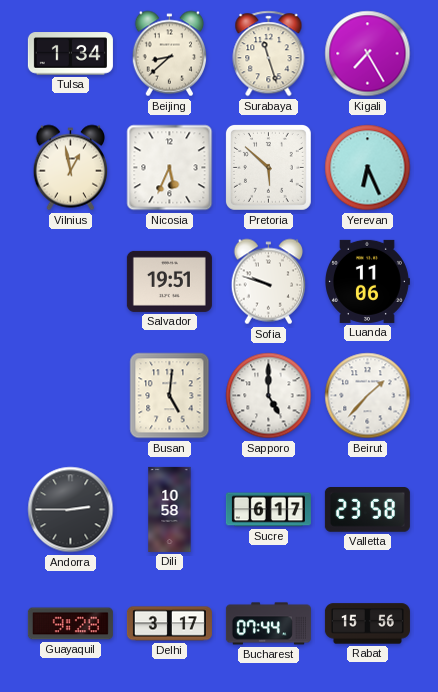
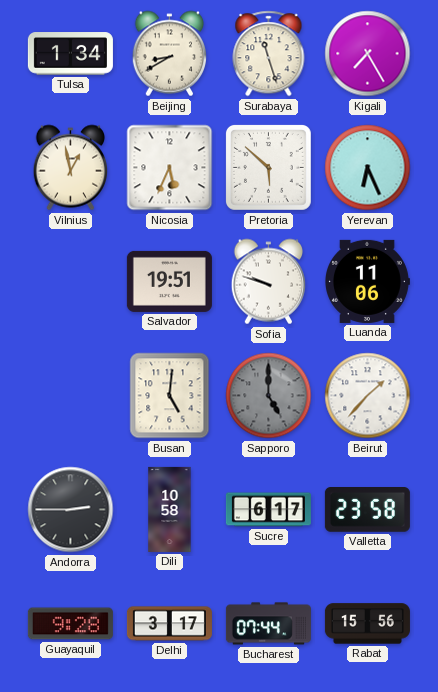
Beijing: 8:38 -> 8:40 (169, 54)
Sapporo dial: white -> grey (269, 396)
